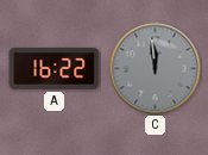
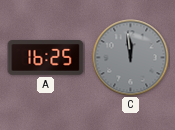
A: 16:22 -> 16:25 (46, 58)
